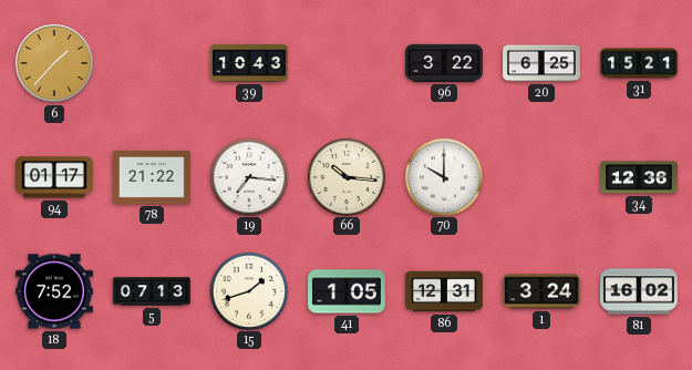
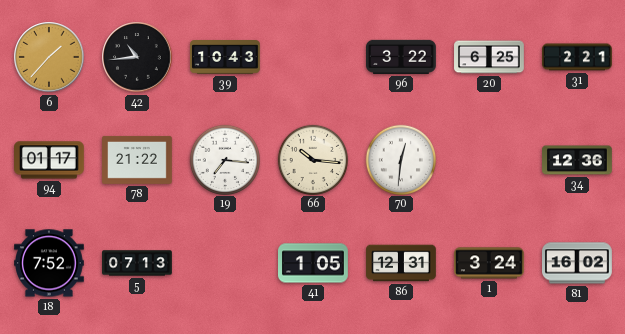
42: none -> 10:44 (137, 57)
31: 15:21 -> 2:21 (578, 57)
70: 10:00 -> 12:31 (400, 159)
15: 1:42 -> none (248, 290)
